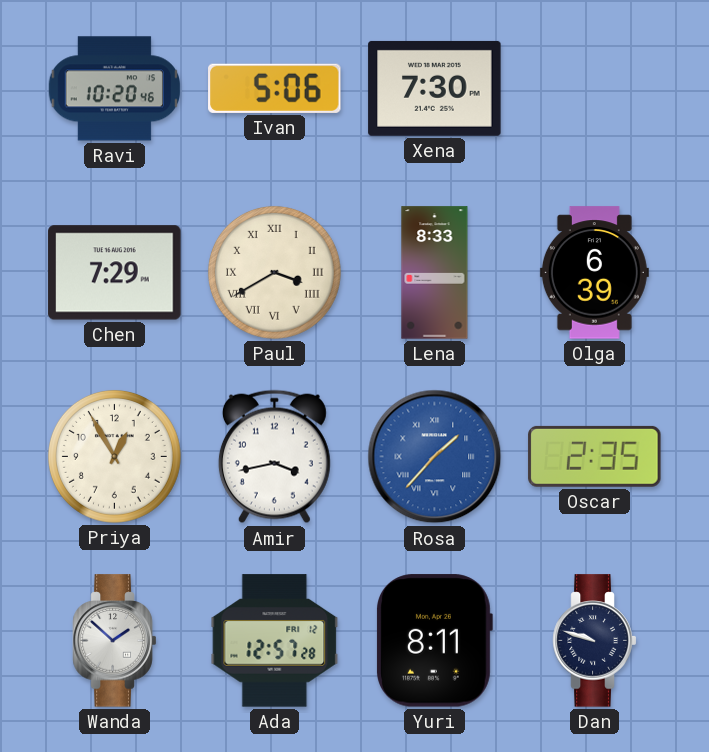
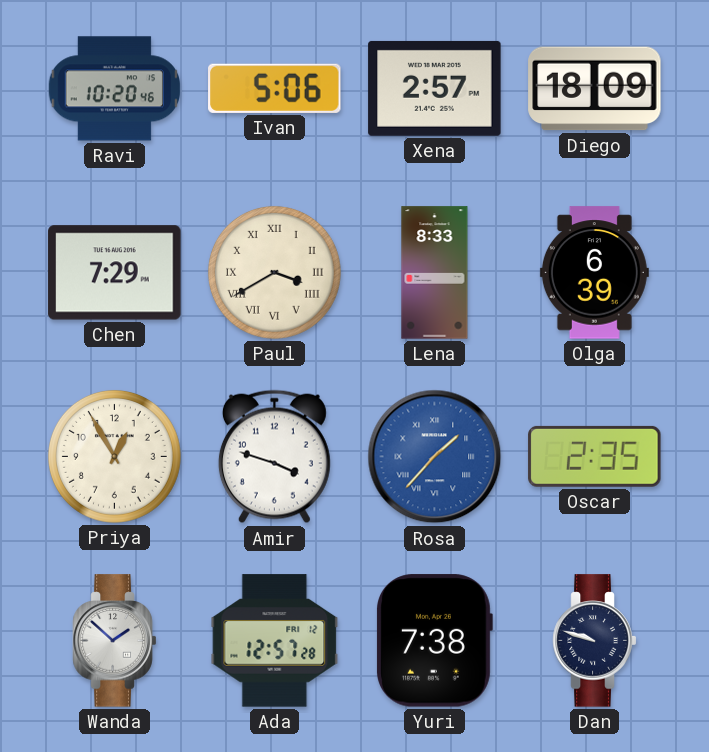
Xena: 7:30 -> 2:57 (435, 88)
Diego: none -> 18:09 (595, 89)
Amir: 3:43 -> 3:48 (274, 457)
Yuri: 8:11 -> 7:38 (435, 641)
